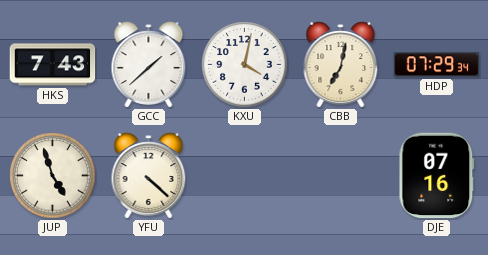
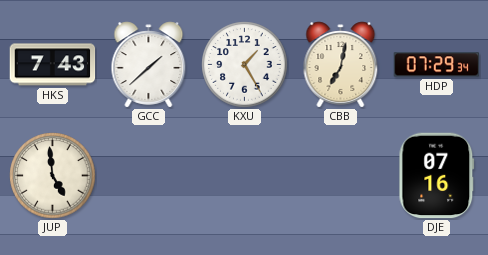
KXU: 4:02 -> 1:25 (245, 65)
JUP: 4:57 -> 4:59 (53, 176)
YFU: 4:22 -> none (149, 176)
